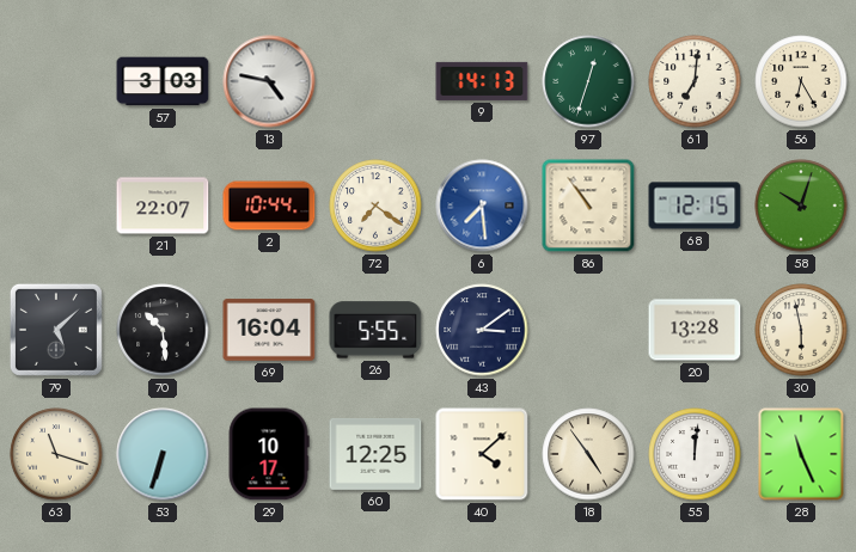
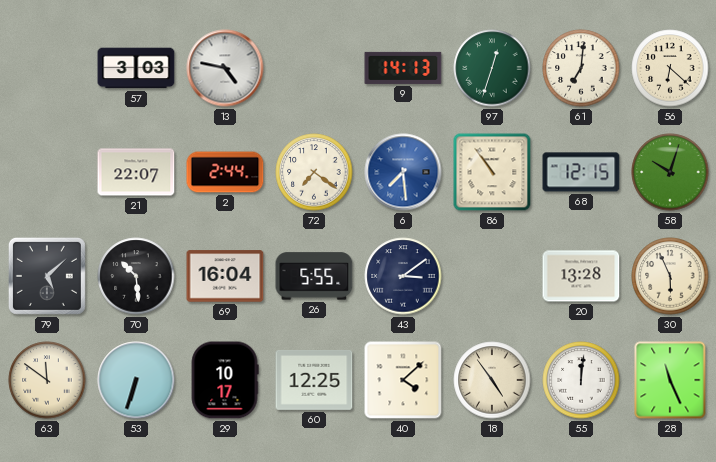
56: 6:25 -> 6:22 (670, 68)
2: 10:44 -> 2:44 (225, 172)
30: 5:58 -> 5:56 (670, 276)
63: 11:18 -> 11:51 (47, 380)
